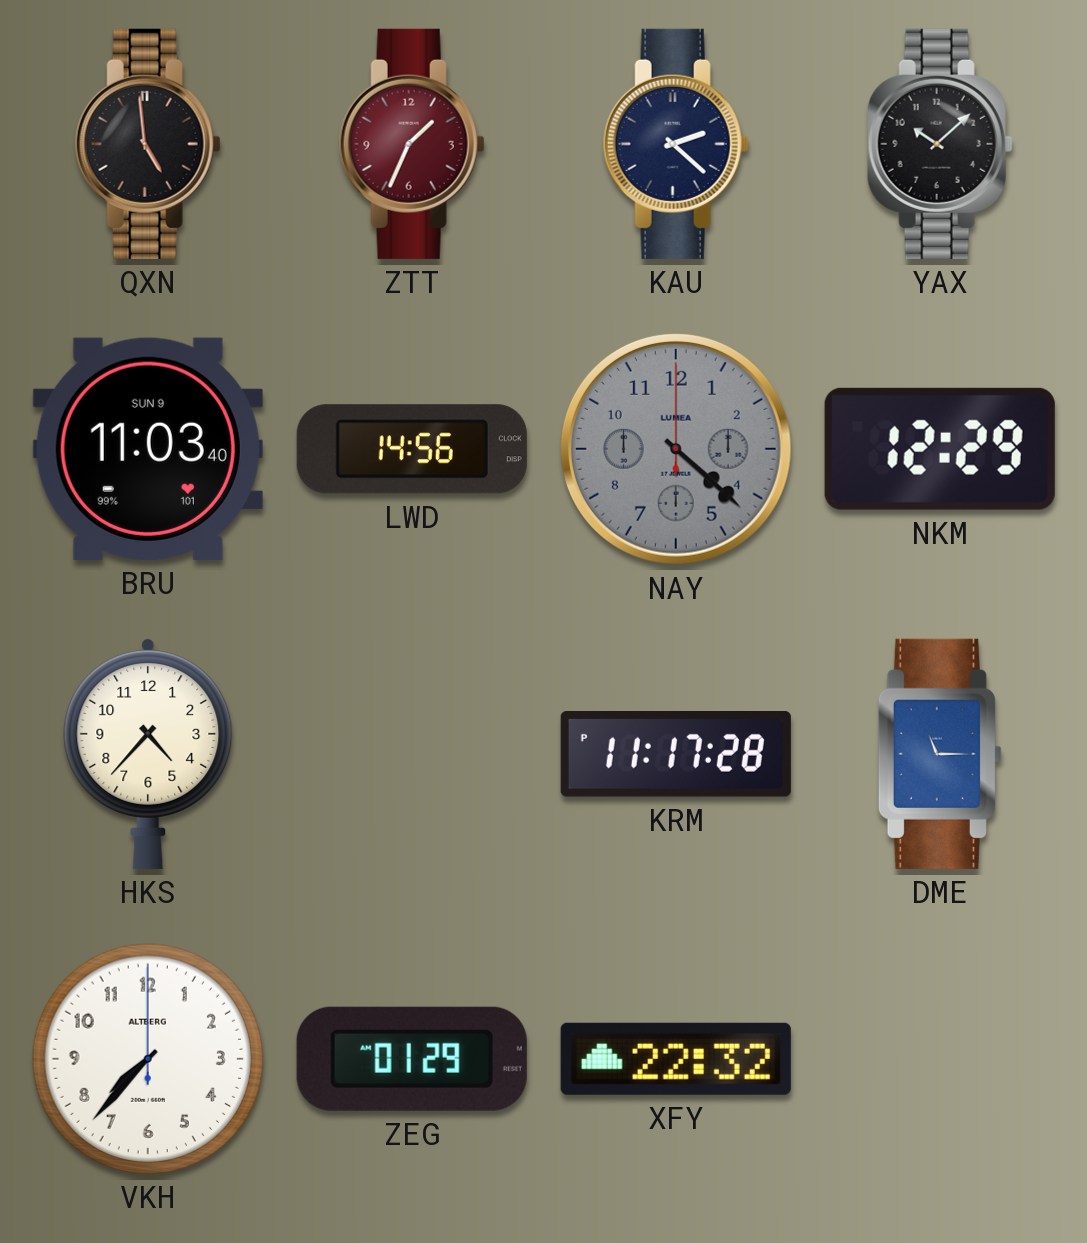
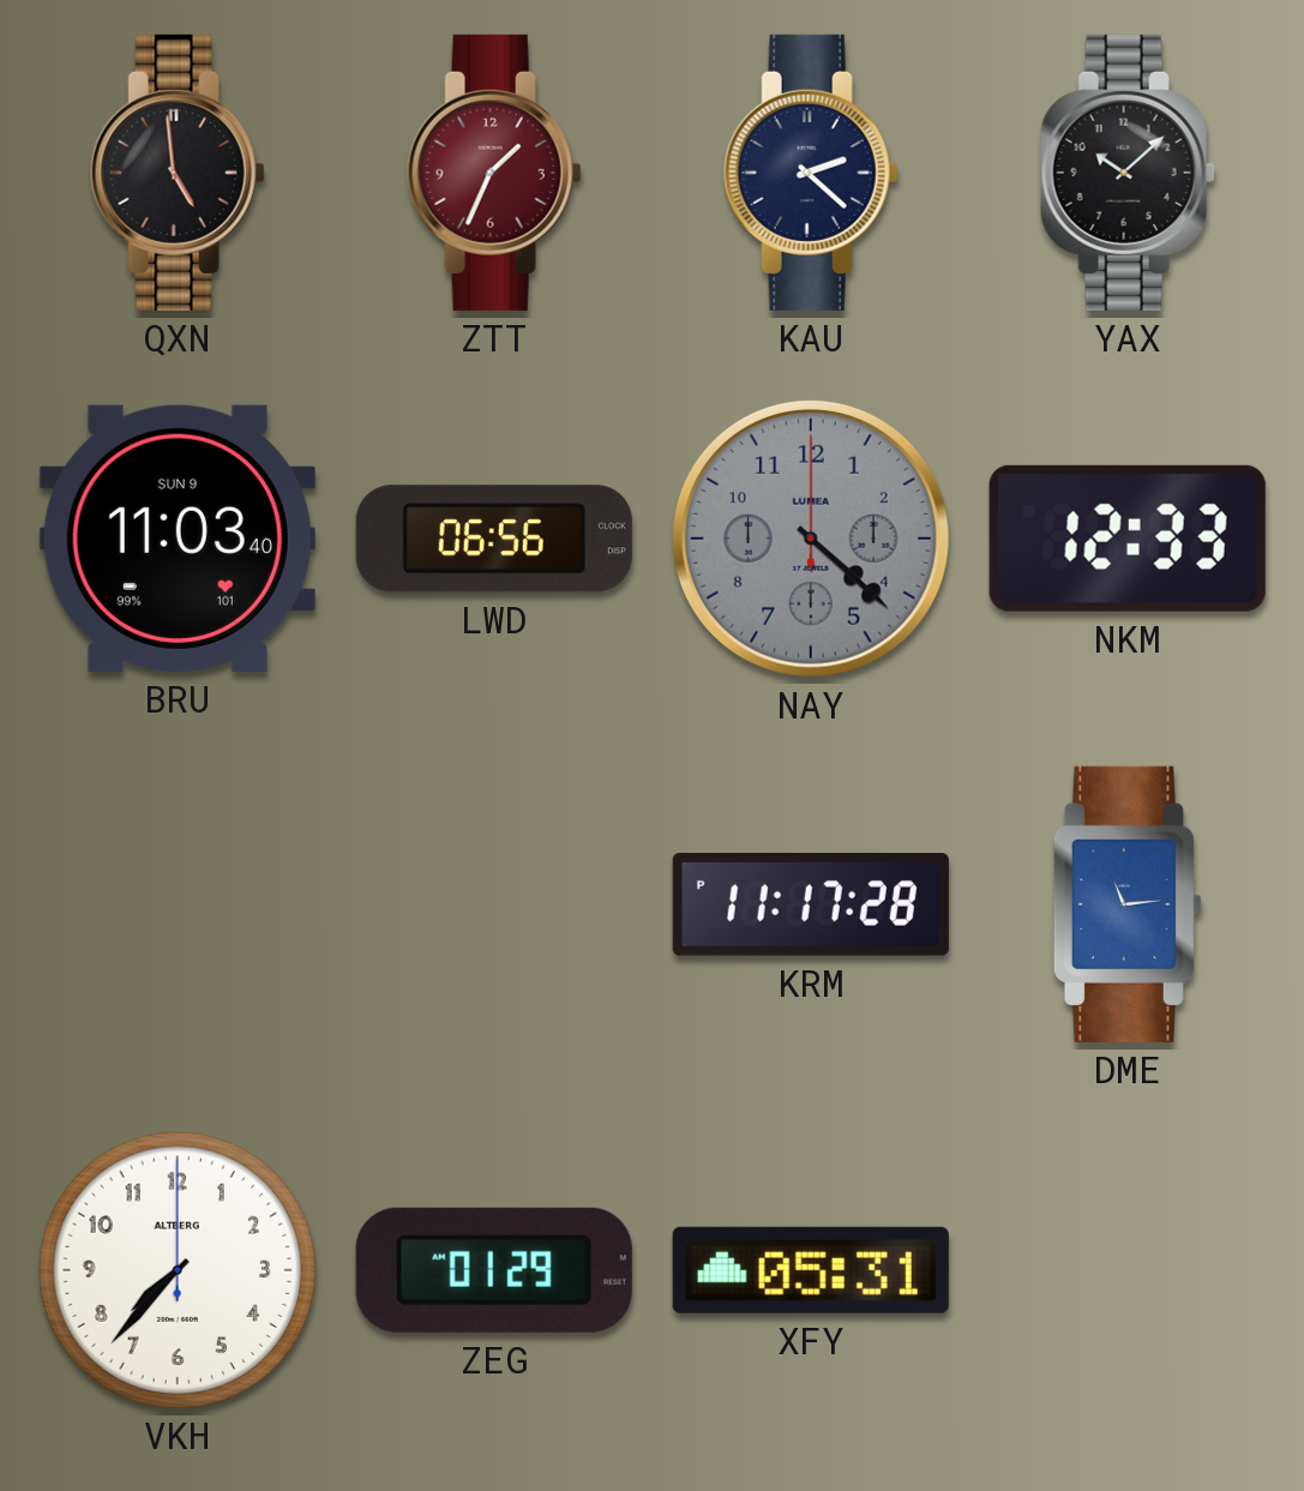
LWD: 14:56 -> 06:56 (494, 539)
NKM: 12:29 -> 12:33 (1128, 539)
HKS: 4:37 -> none (148, 753)
DME: 11:15 -> 11:14 (1128, 904)
XFY: 22:32 -> 05:31 (811, 1270)
